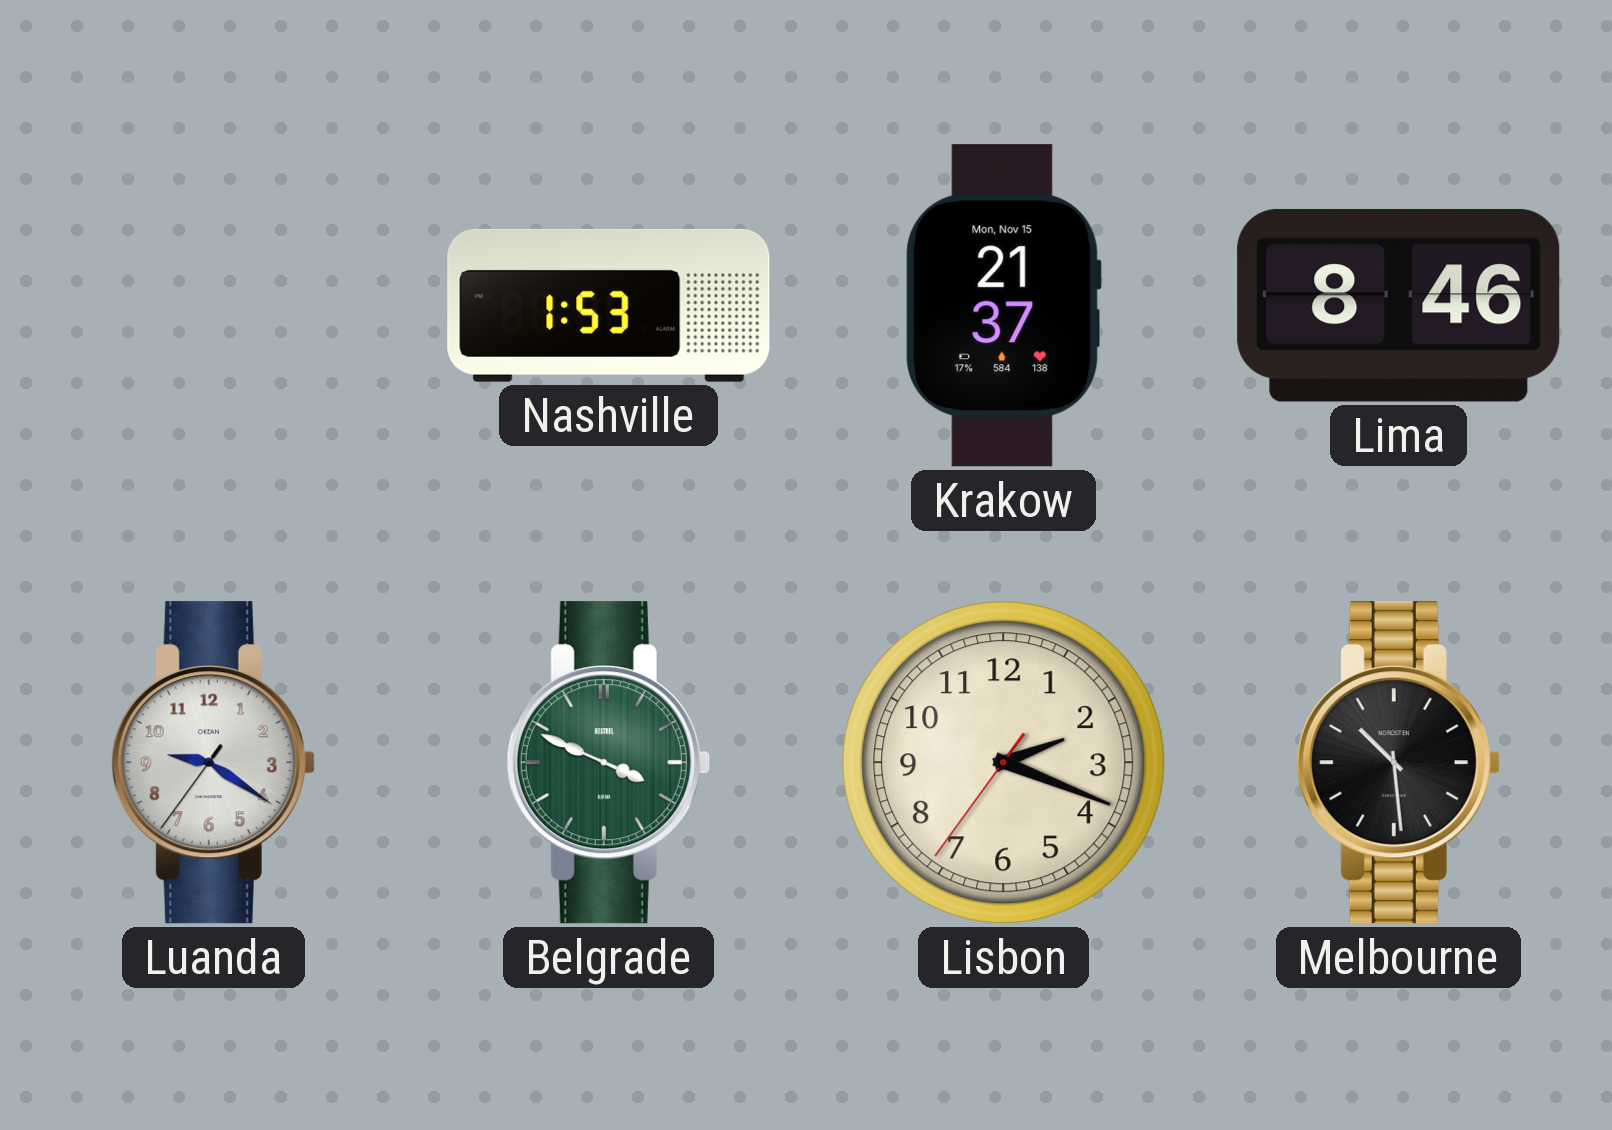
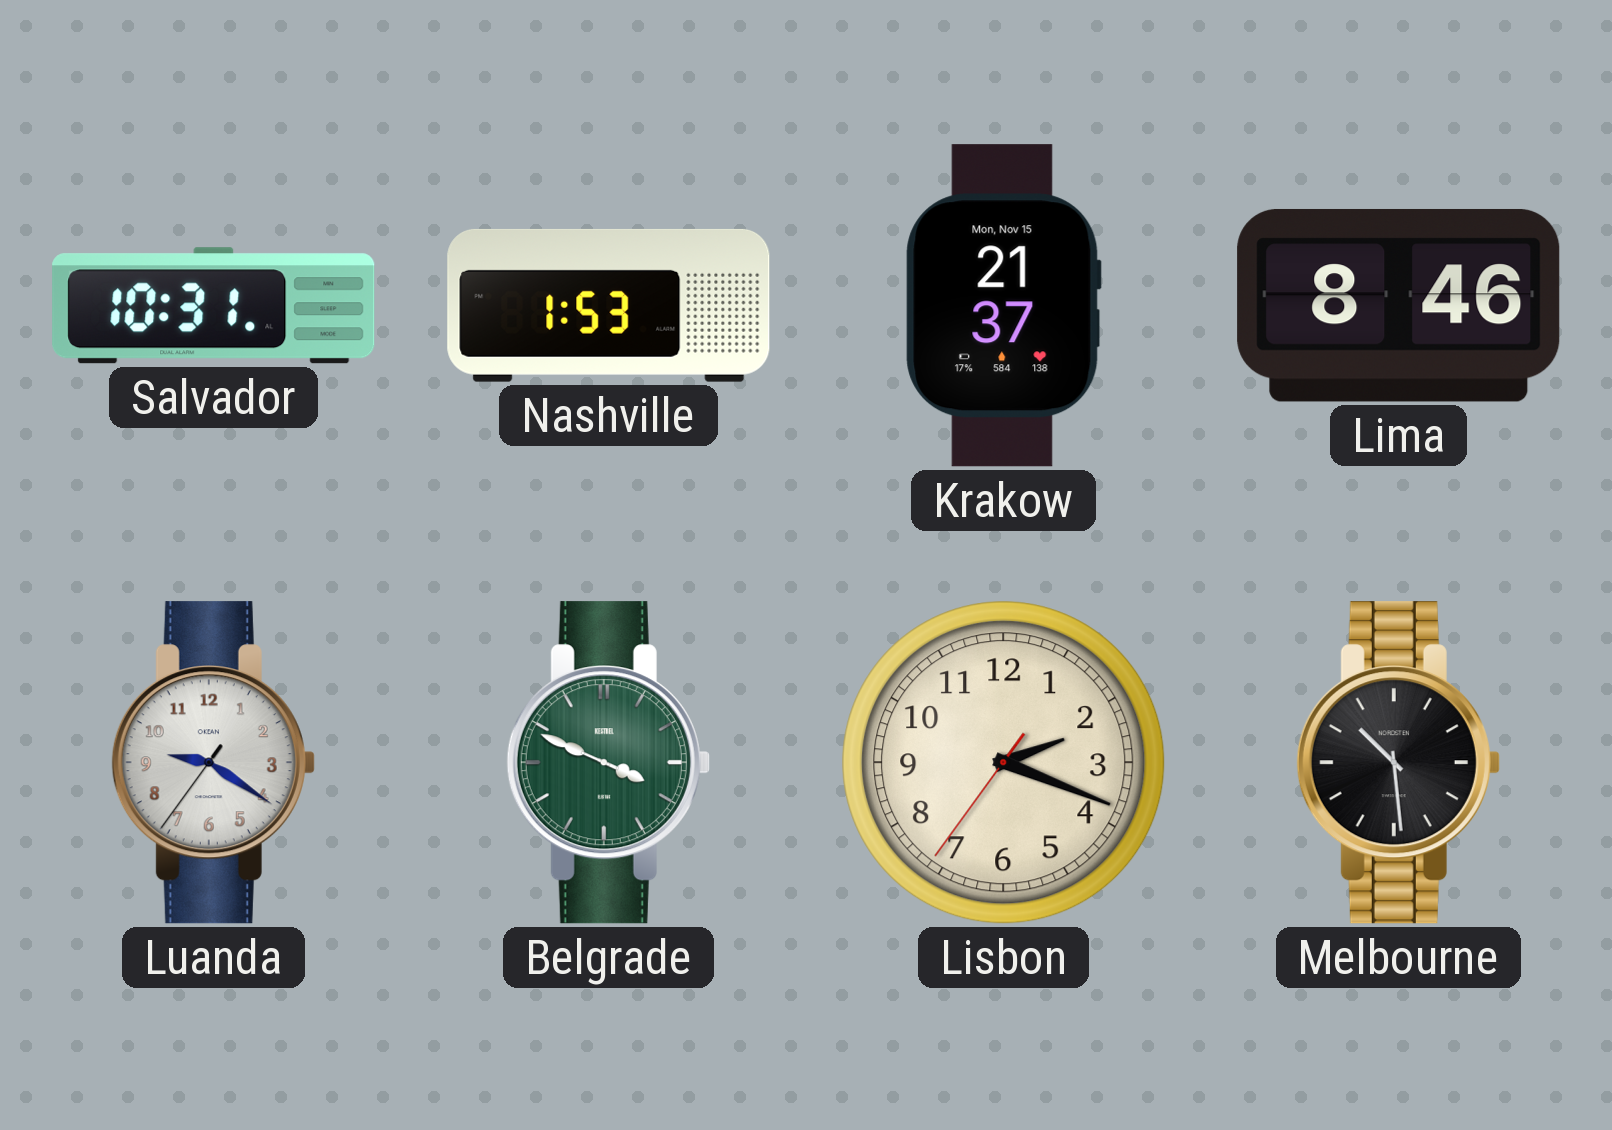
Salvador: none -> 10:31 (214, 306)
